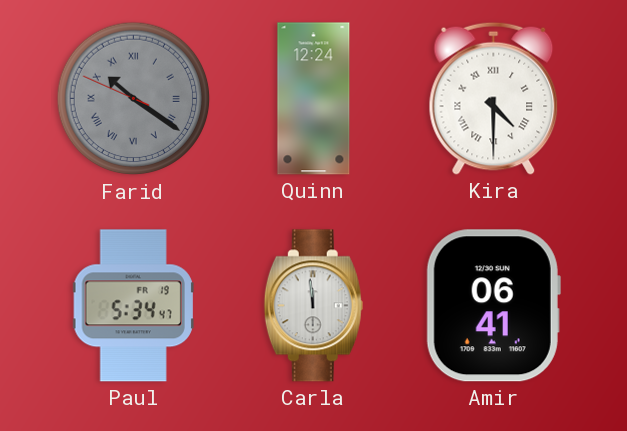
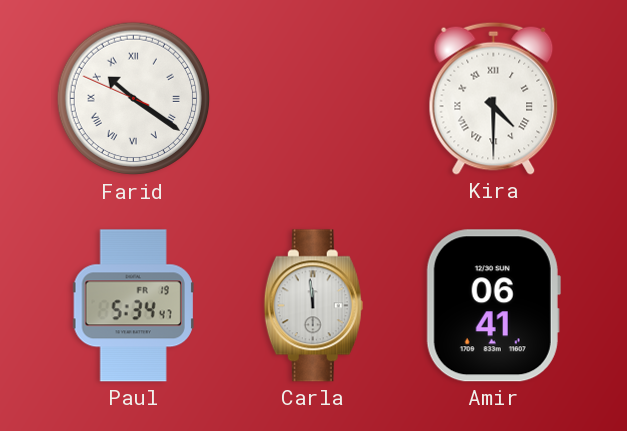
Farid dial: grey -> white (134, 99)
Quinn: 12:24 -> none (314, 99)
